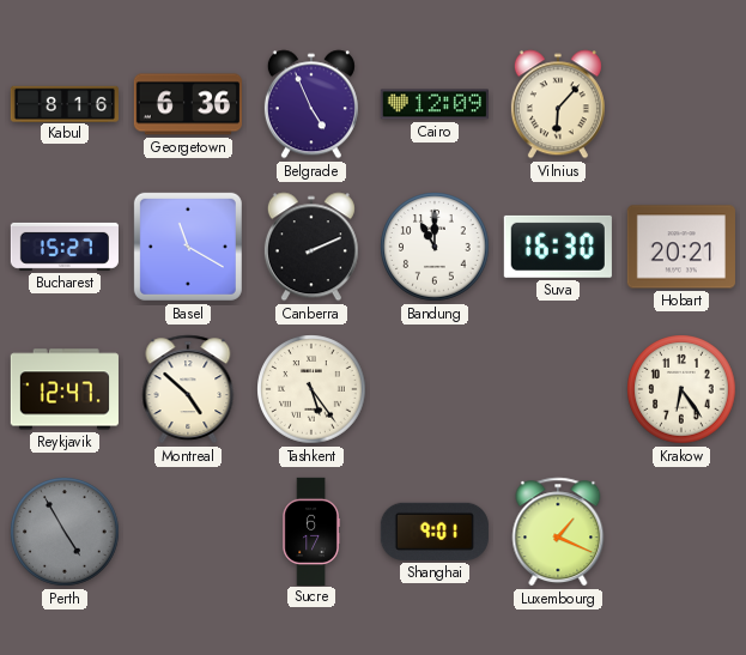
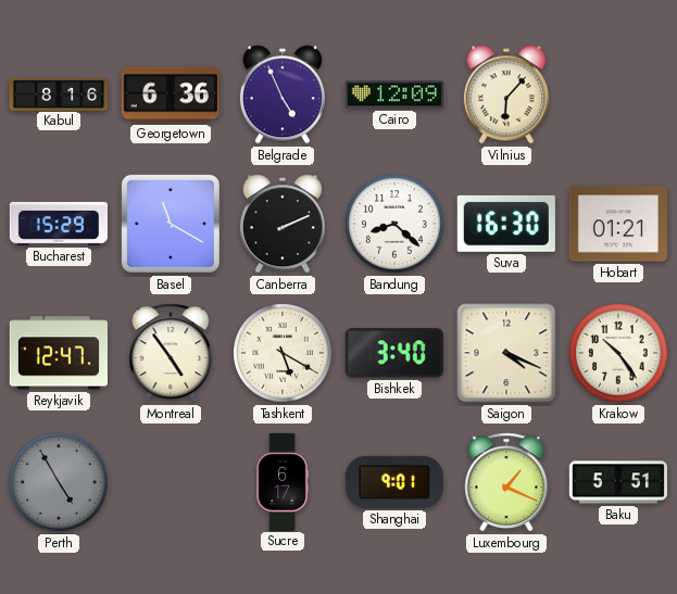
Bucharest: 15:27 -> 15:29 (59, 224)
Bandung: 11:00 -> 8:22 (394, 224)
Hobart: 20:21 -> 01:21 (618, 224)
Montreal: 4:52 -> 4:54 (171, 353)
Tashkent: 5:24 -> 5:20 (283, 353)
Bishkek: none -> 3:40 (394, 353)
Saigon: none -> 4:19 (506, 353)
Krakow: 6:24 -> 10:24 (618, 353)
Baku: none -> 5:51 (618, 482)
